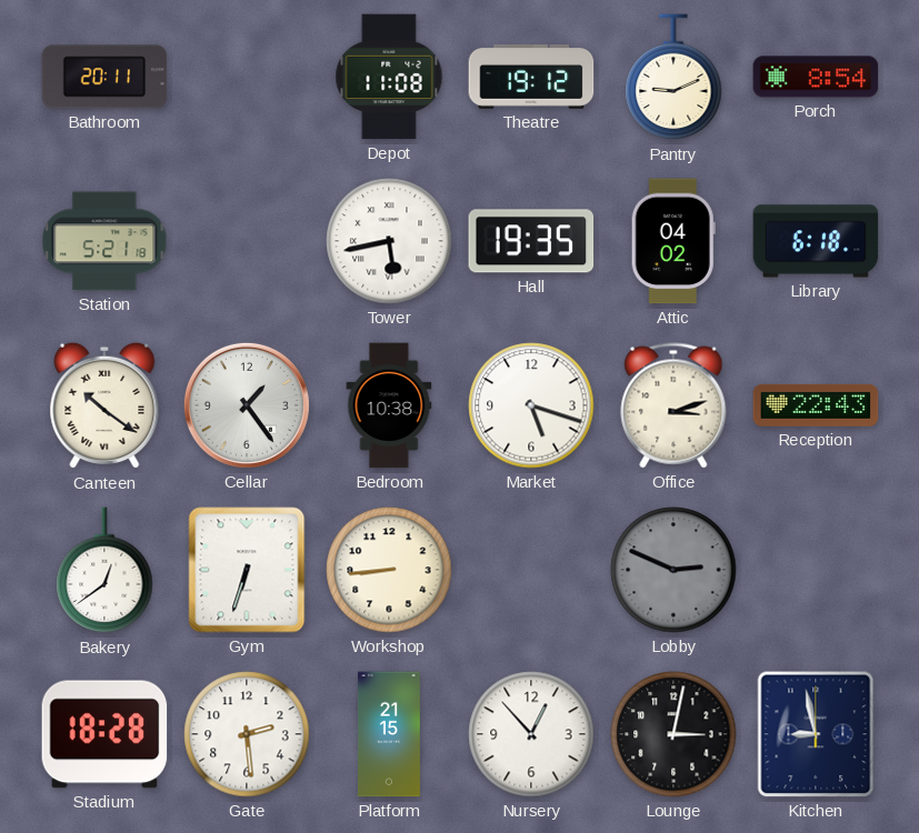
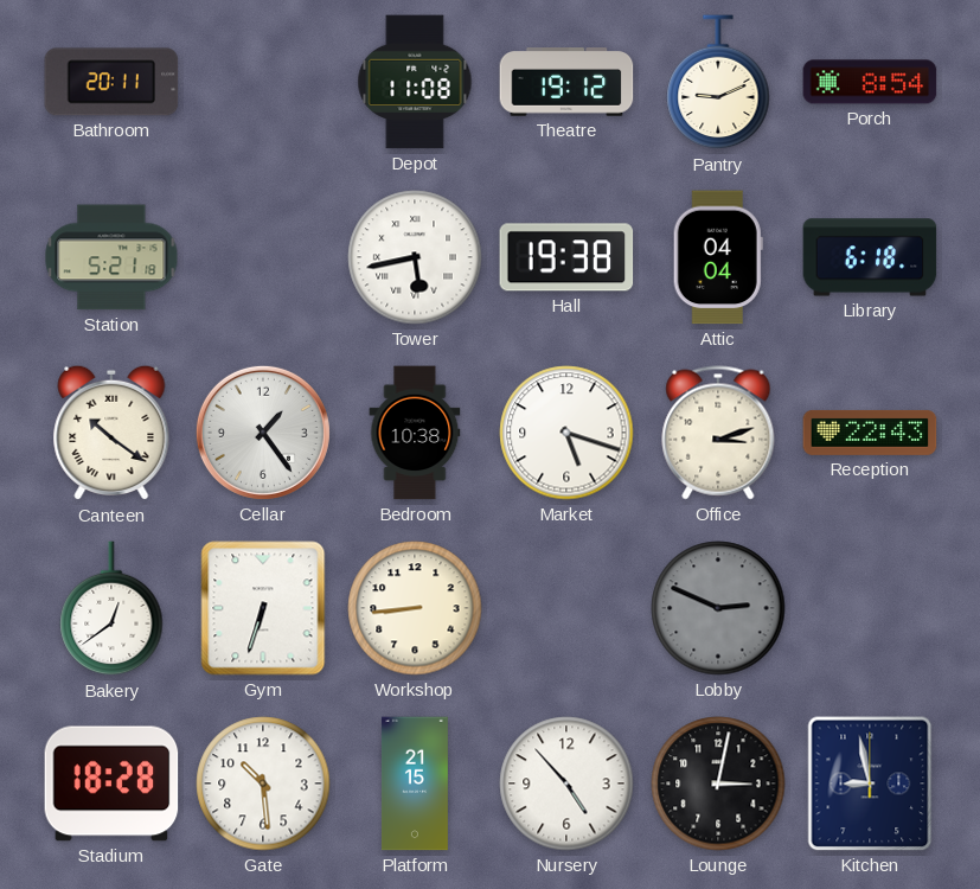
Hall: 19:35 -> 19:38 (566, 257)
Attic: 04:02 -> 04:04 (718, 257)
Gate: 2:29 -> 10:29 (263, 784)
Nursery: 12:53 -> 4:53 (566, 784)
